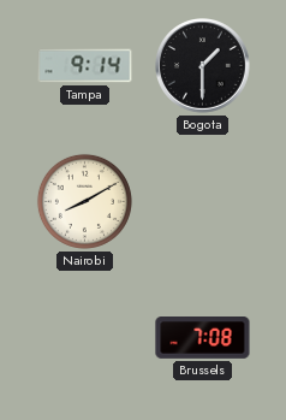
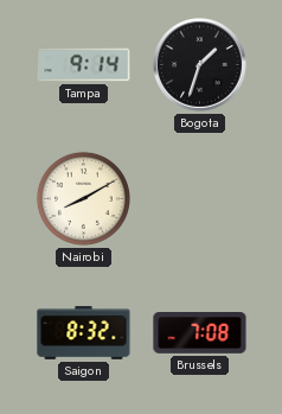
Bogota: 1:30 -> 1:33 (200, 65)
Saigon: none -> 8:32 (84, 333)
